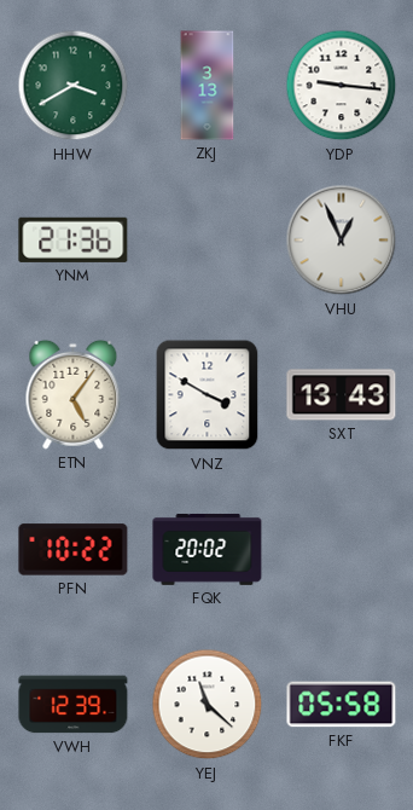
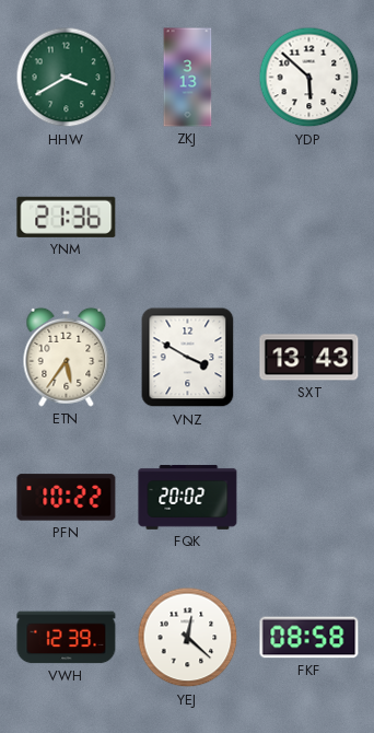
YDP: 9:16 -> 5:52 (309, 78)
VHU: 12:56 -> none (342, 241)
ETN: 5:06 -> 5:36 (67, 357)
YEJ: 11:22 -> 12:22 (188, 638)
FKF: 05:58 -> 08:58 (309, 638)
